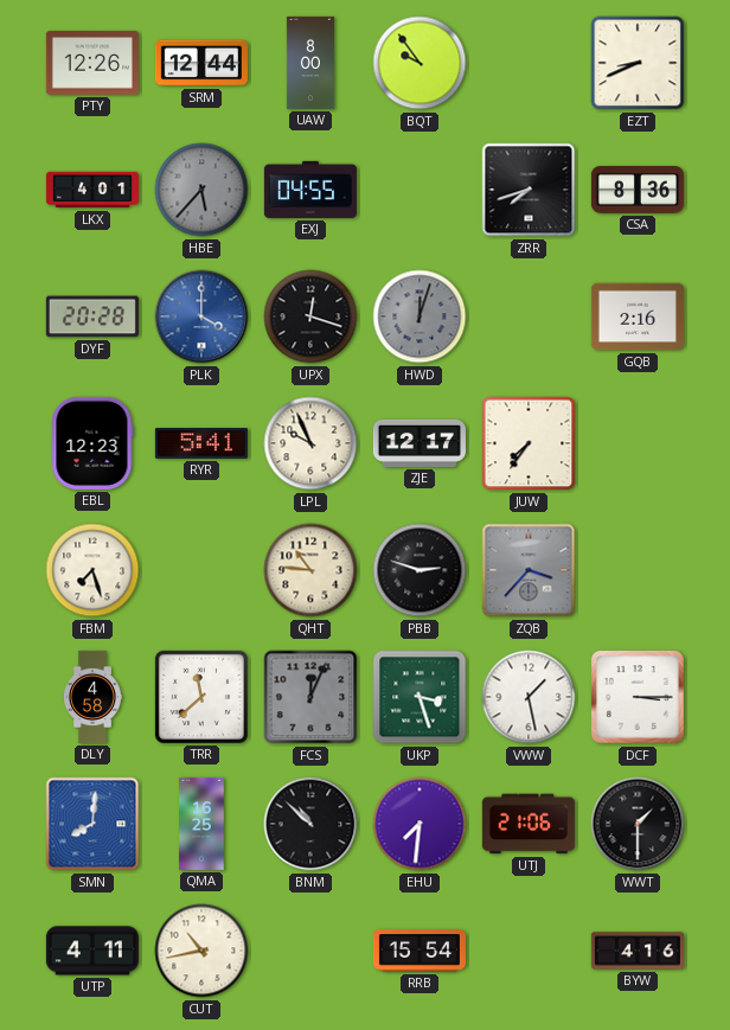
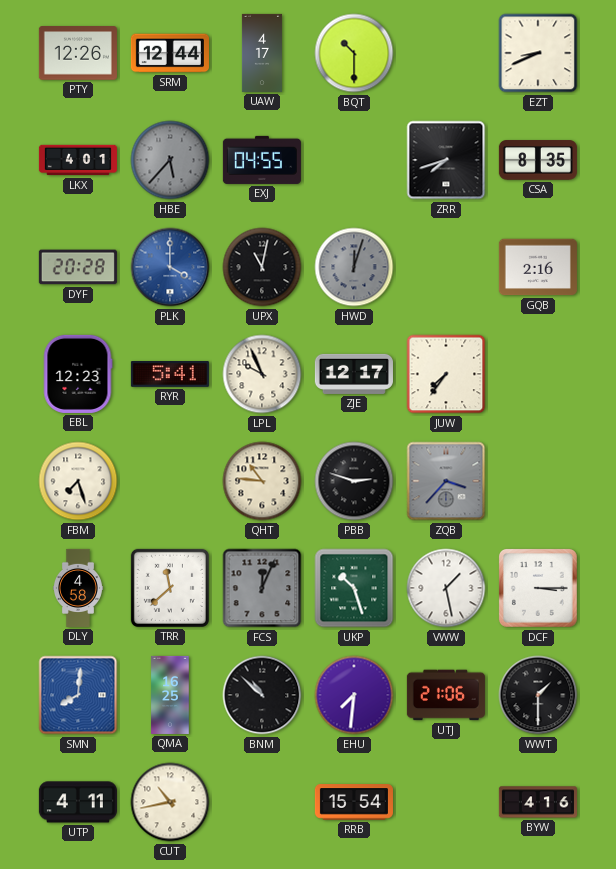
UAW: 8:00 -> 4:17 (262, 53)
BQT: 9:54 -> 10:30 (354, 53)
CSA: 8:36 -> 8:35 (538, 160)
UPX: 12:18 -> 11:02 (262, 267)
UKP: 3:27 -> 10:27 (354, 588)
